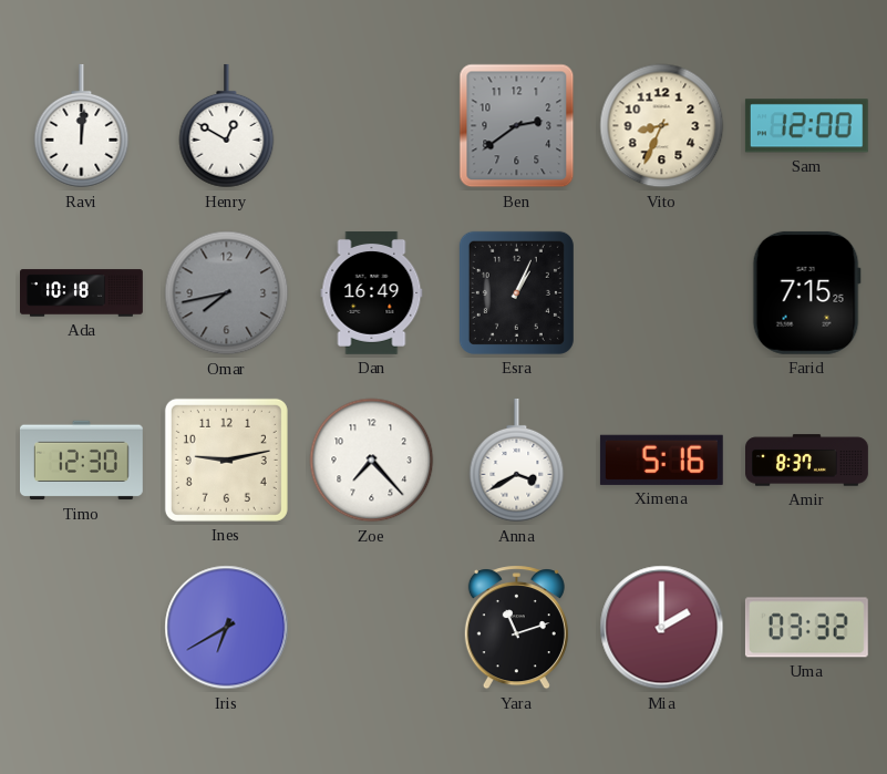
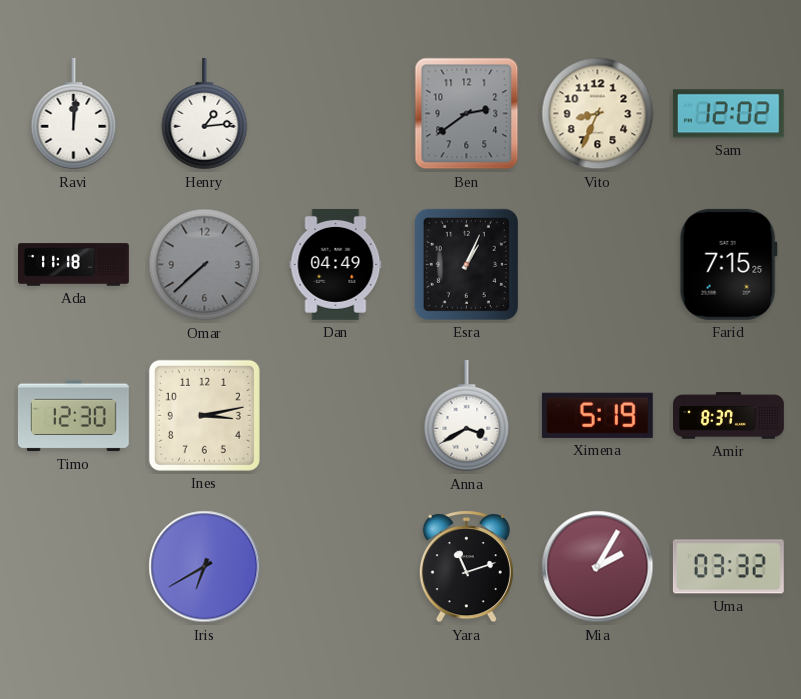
Henry: 12:50 -> 1:14 (205, 114)
Sam: 12:00 -> 12:02 (728, 114)
Ada: 10:18 -> 11:18 (74, 265)
Omar: 7:43 -> 7:38 (205, 265)
Dan: 16:49 -> 04:49 (336, 264)
Ines: 9:13 -> 3:13 (204, 415)
Zoe: 7:23 -> none (372, 461)
Ximena: 5:16 -> 5:19 (597, 415)
Mia: 2:00 -> 2:05 (598, 567)
